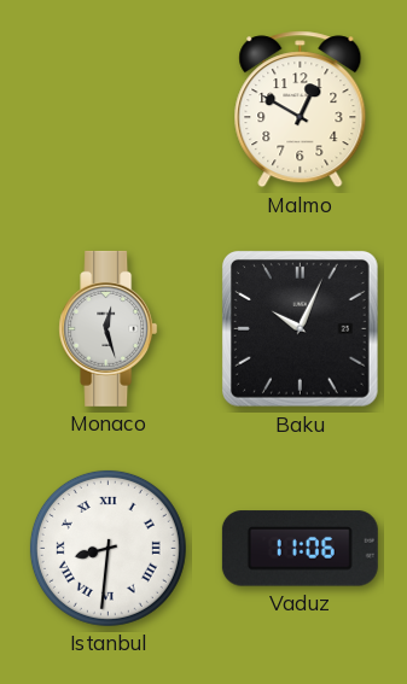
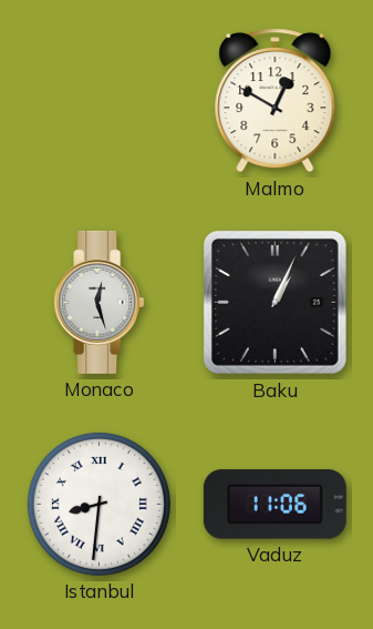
Baku: 10:04 -> 1:04 (276, 303)
